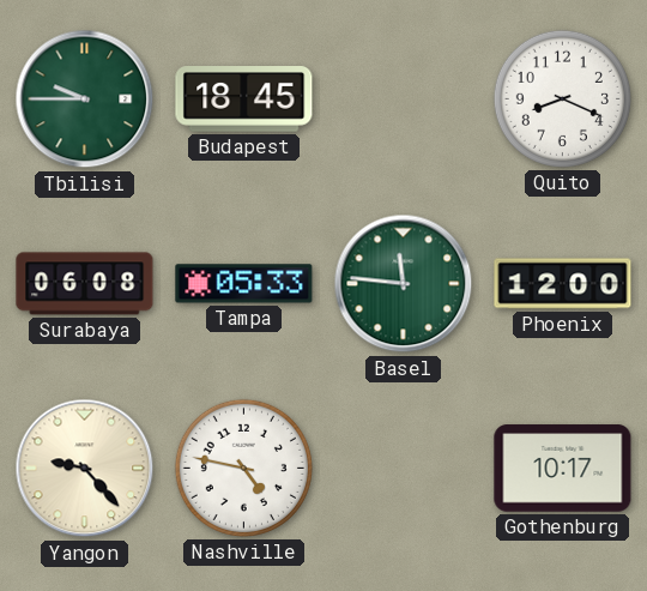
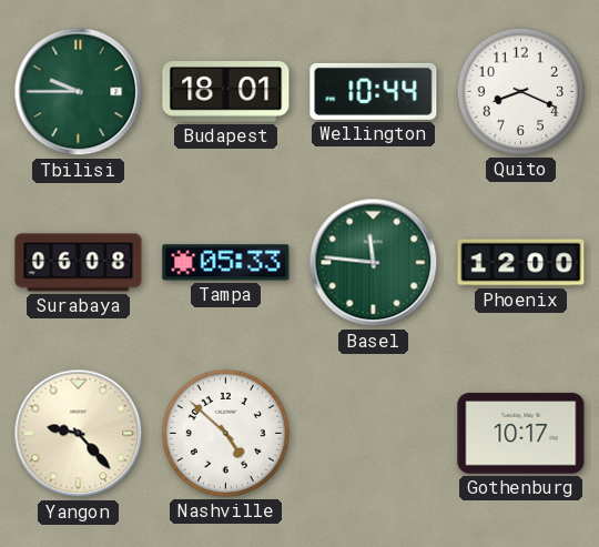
Budapest: 18:45 -> 18:01 (226, 92)
Wellington: none -> 10:44 (374, 91)
Nashville: 4:47 -> 4:52 (225, 433)
